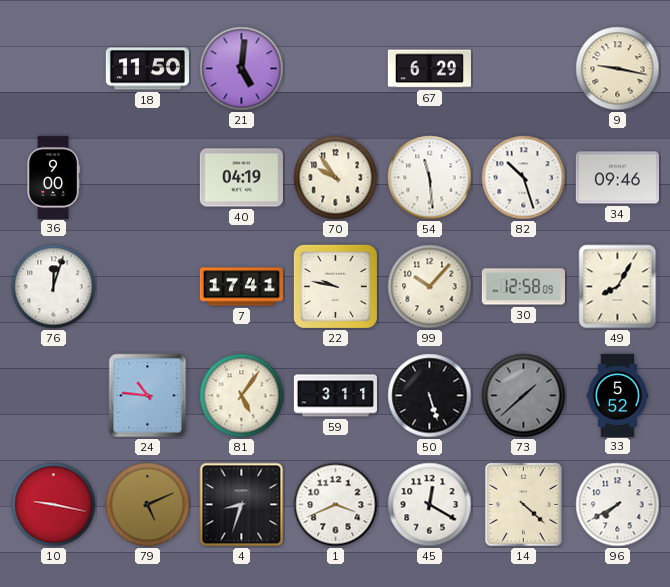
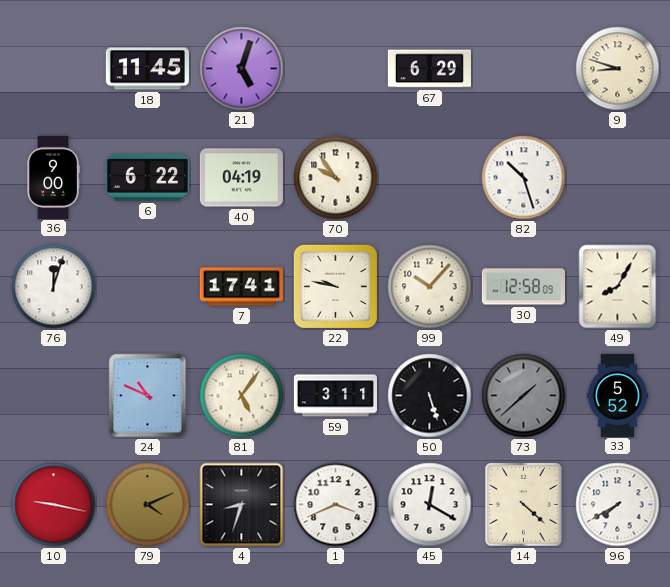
18: 11:50 -> 11:45 (147, 69)
21: 5:01 -> 5:03 (242, 69)
9: 9:17 -> 8:48 (618, 69)
6: none -> 6:22 (147, 178)
54: 11:29 -> none (430, 178)
34: 09:46 -> none (617, 178)
24: 10:46 -> 10:49 (148, 396)
79: 5:11 -> 4:11 (148, 505)
